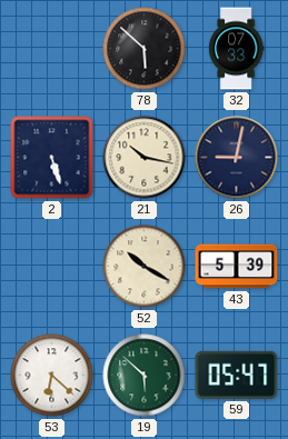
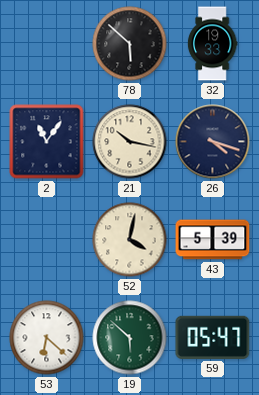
32: 07:33 -> 19:33 (212, 44)
2: 5:27 -> 11:06 (47, 142)
26: 9:02 -> 4:18 (213, 142)
52: 10:20 -> 4:02 (130, 240)
